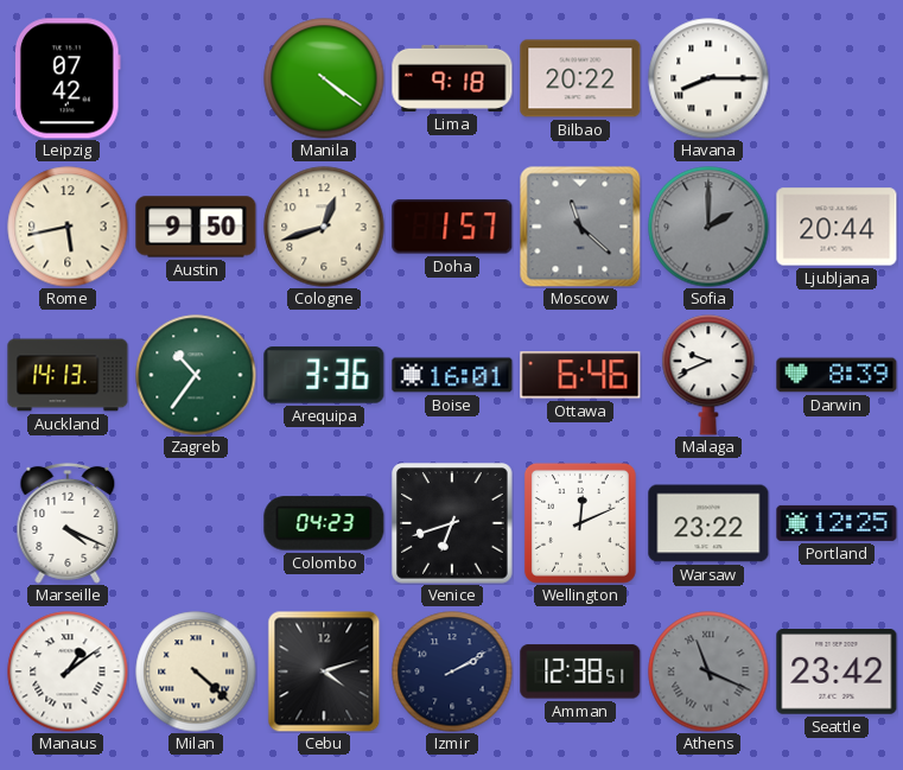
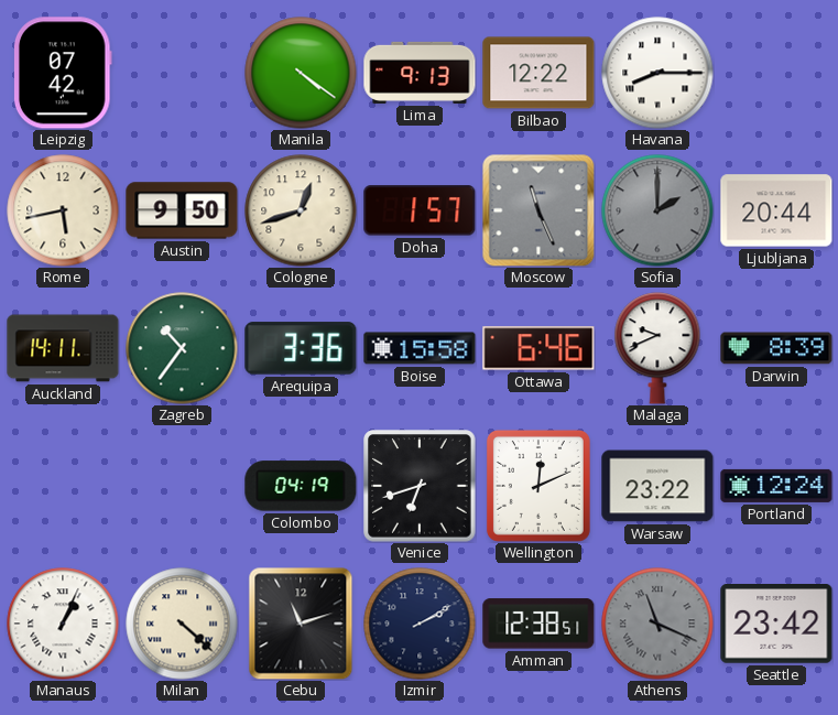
Lima: 9:18 -> 9:13 (420, 73)
Bilbao: 20:22 -> 12:22 (538, 73)
Moscow: 11:22 -> 11:26 (538, 210)
Auckland: 14:13 -> 14:11 (63, 348)
Boise: 16:01 -> 15:58 (420, 348)
Marseille: 4:19 -> none (68, 523)
Colombo: 04:23 -> 04:19 (301, 486)
Portland: 12:25 -> 12:24 (776, 486)
Manaus: 1:09 -> 1:04 (63, 624)
Cebu: 4:12 -> 11:12 (301, 624)
